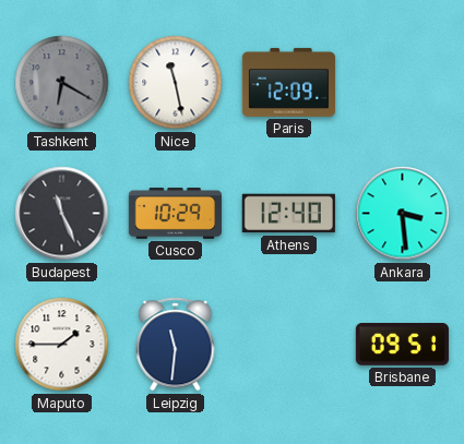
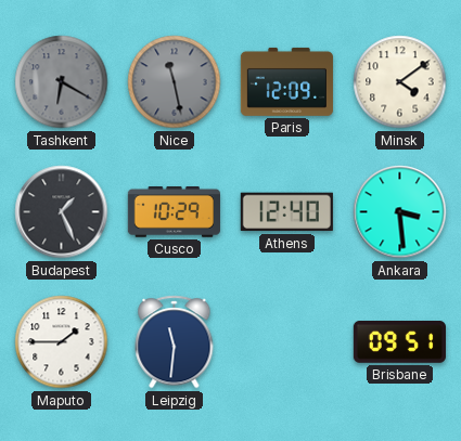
Nice dial: white -> grey (175, 82)
Minsk: none -> 4:09 (400, 82)
Budapest: 11:26 -> 1:26 (62, 212)
